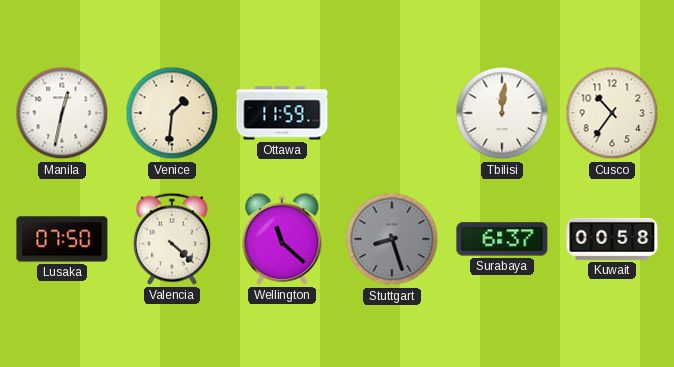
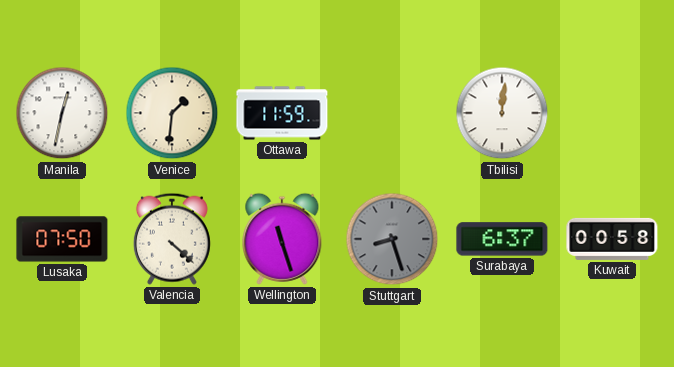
Cusco: 10:36 -> none (612, 113)
Wellington: 11:22 -> 11:27 (282, 239)
